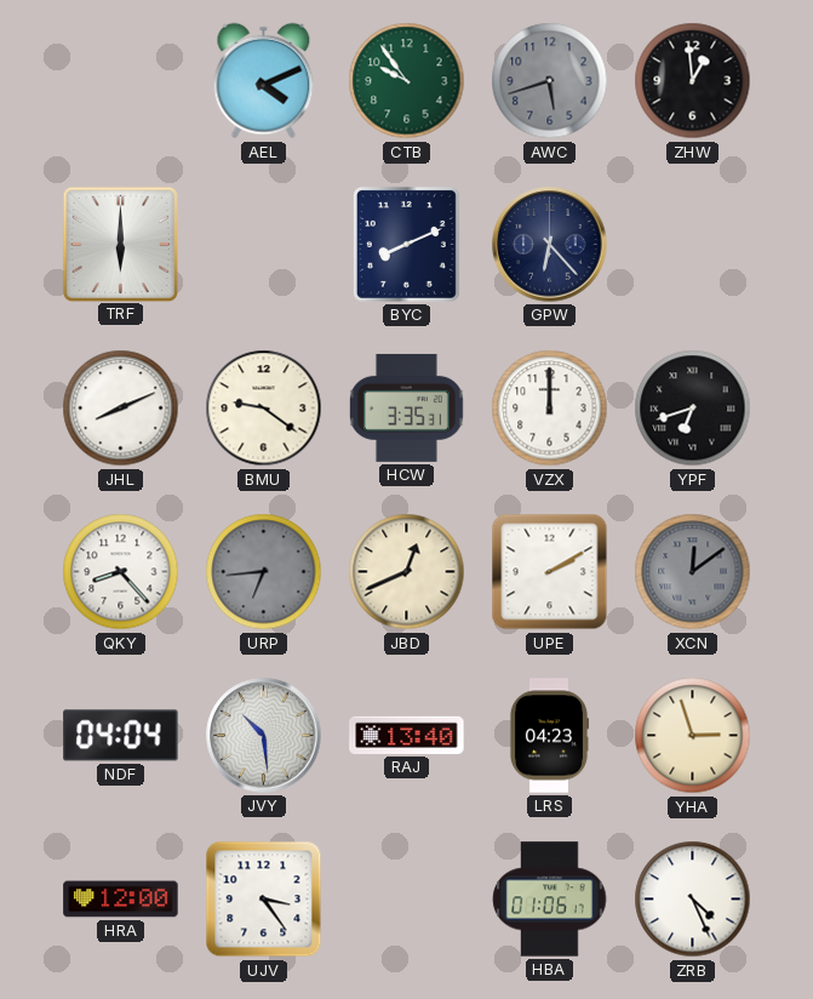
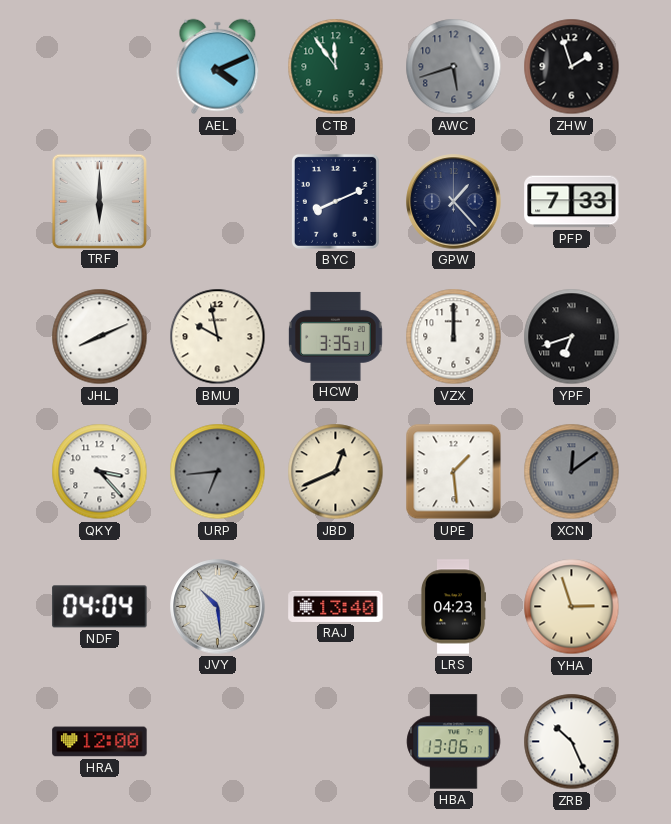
CTB: 9:54 -> 11:54 (336, 67)
ZHW: 12:59 -> 1:57 (572, 67)
GPW: 6:23 -> 1:23 (454, 202)
PFP: none -> 7:33 (572, 202)
BMU: 9:21 -> 9:58 (218, 337)
QKY: 8:23 -> 3:23 (100, 472)
UPE: 2:10 -> 1:29 (454, 472)
UJV: 3:24 -> none (264, 900)
HBA: 01:06 -> 13:06 (454, 742)
ZRB: 4:26 -> 10:26 (572, 742)
